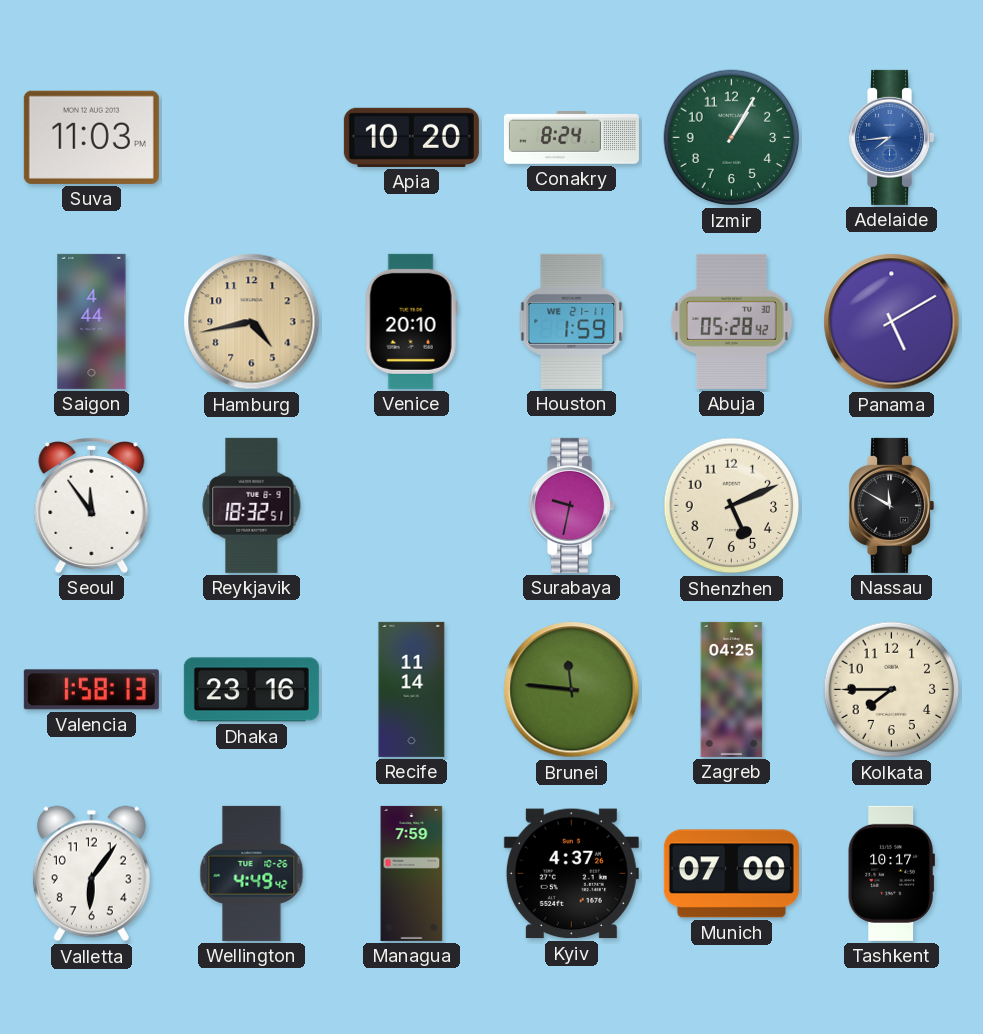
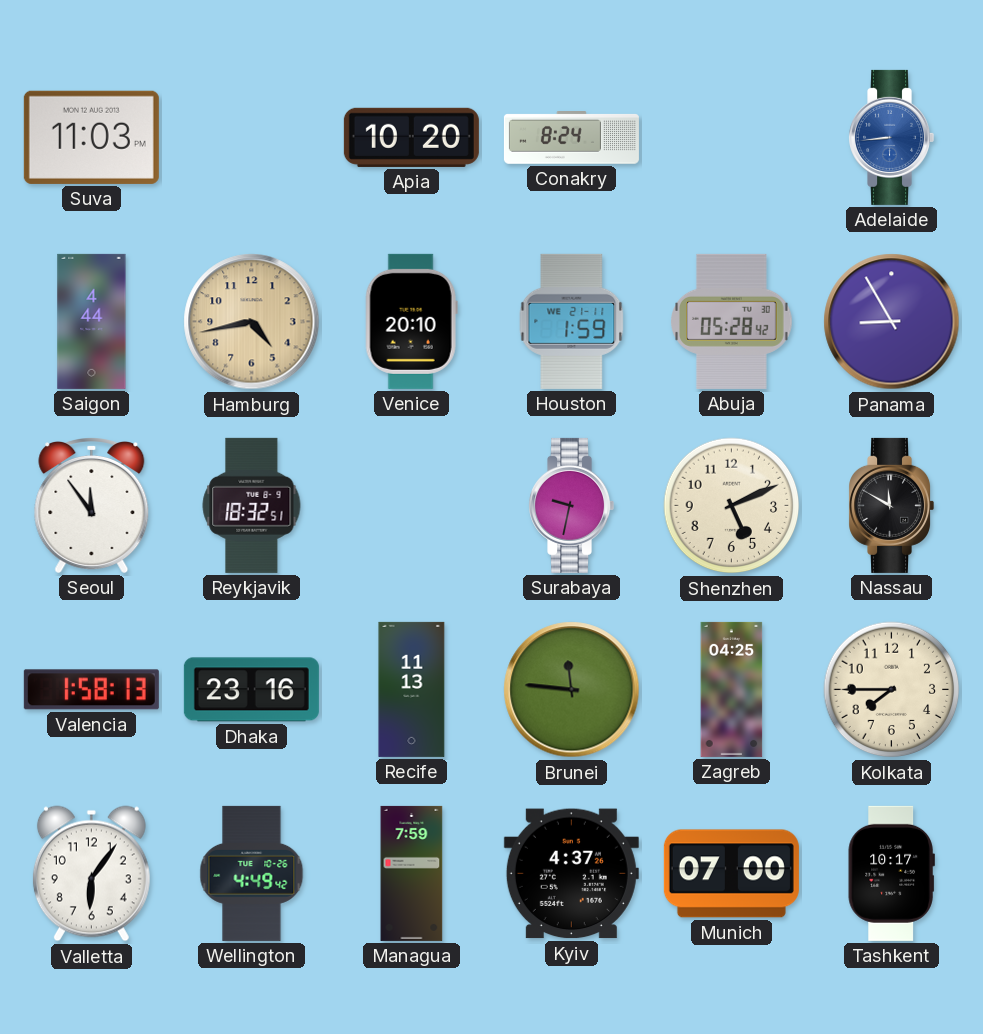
Izmir: 1:05 -> none (732, 138)
Adelaide: 7:44 -> 8:44 (892, 137)
Panama: 5:10 -> 8:55 (892, 322)
Recife: 11:14 -> 11:13 (412, 689)
